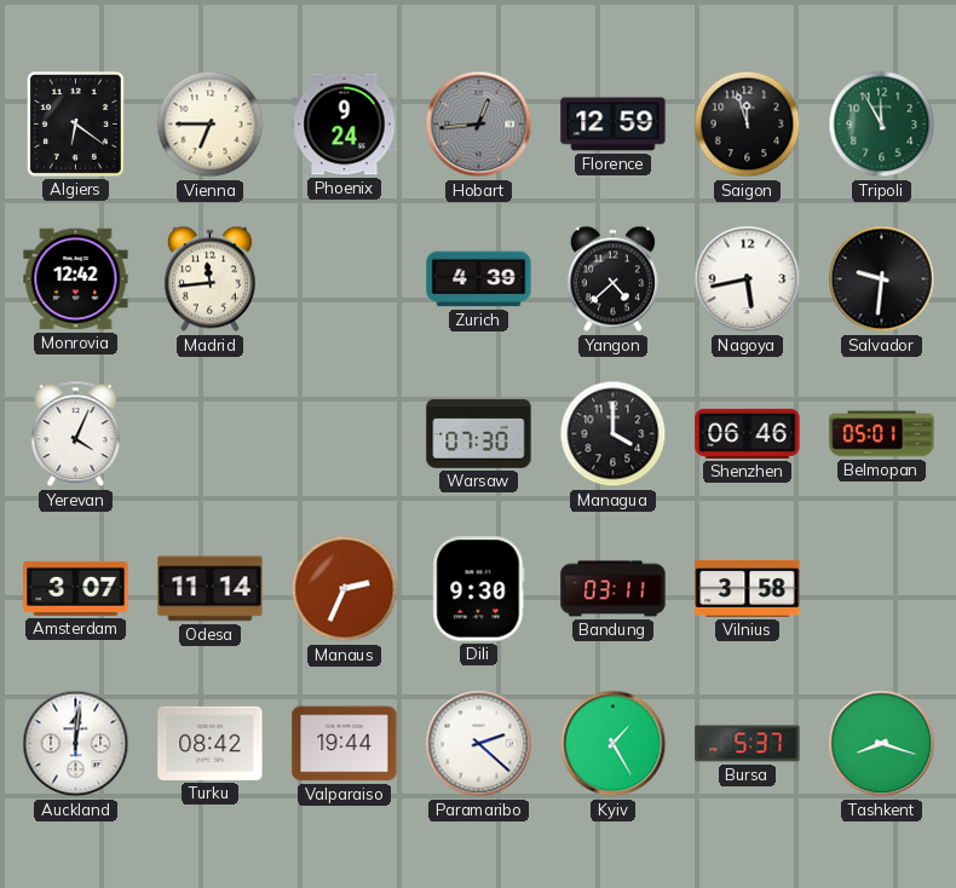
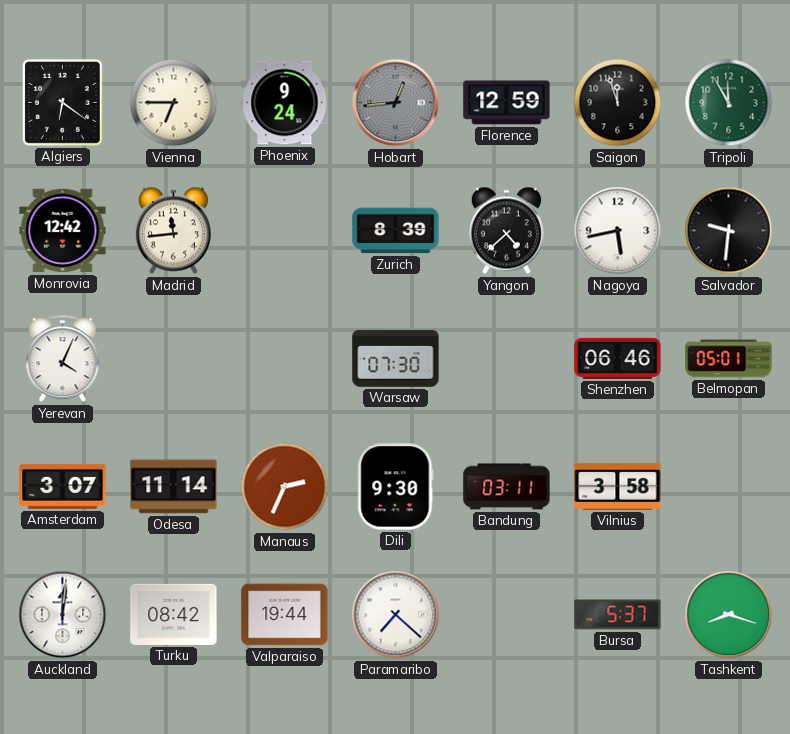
Zurich: 4:39 -> 8:39 (396, 231)
Managua: 4:00 -> none (614, 434)
Paramaribo: 2:22 -> 7:22 (396, 615)
Kyiv: 1:25 -> none (614, 744)
